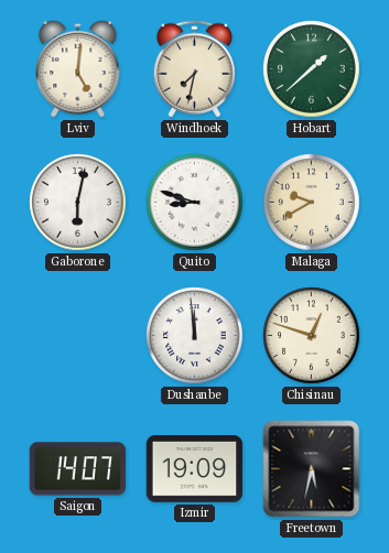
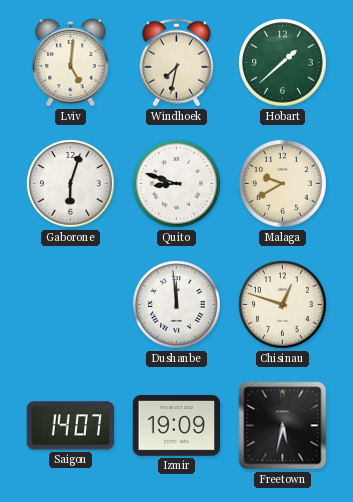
Gaborone: 6:02 -> 6:03 (71, 184)
